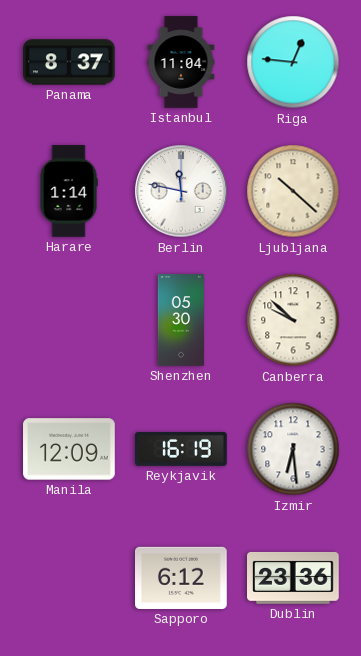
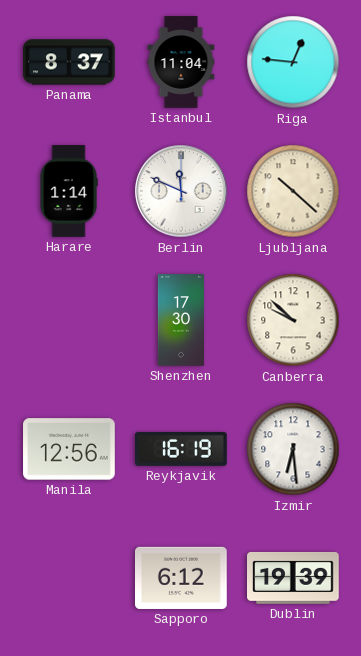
Berlin: 11:47 -> 11:49 (181, 191)
Shenzhen: 05:30 -> 17:30 (181, 320)
Manila: 12:09 -> 12:56 (69, 449)
Dublin: 23:36 -> 19:39 (294, 578)
